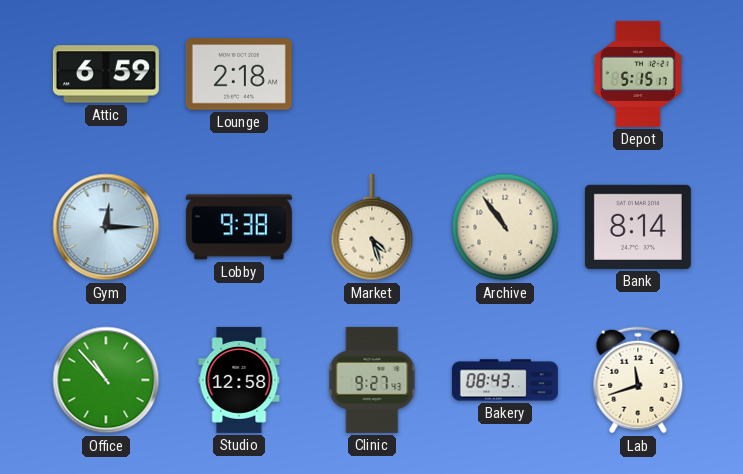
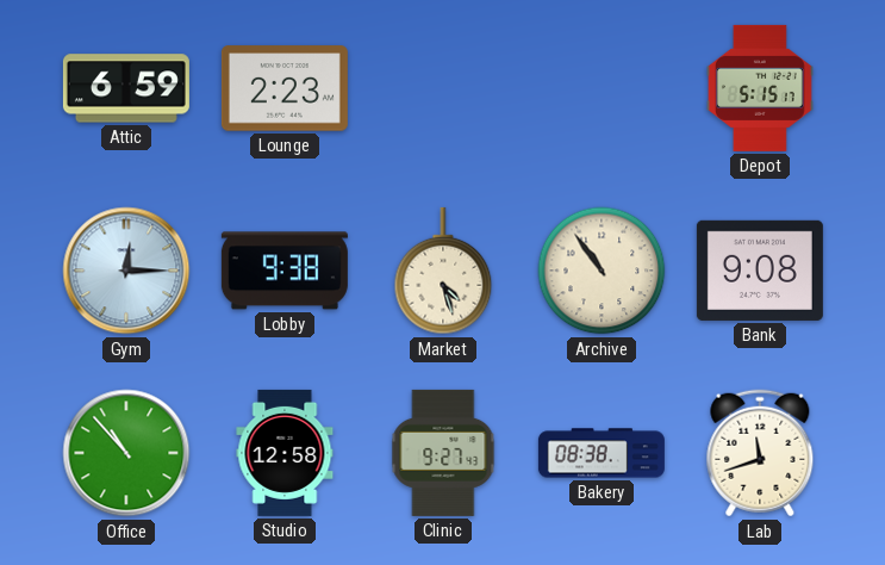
Lounge: 2:18 -> 2:23 (285, 88)
Bank: 8:14 -> 9:08 (760, 271)
Bakery: 08:43 -> 08:38 (602, 453)
